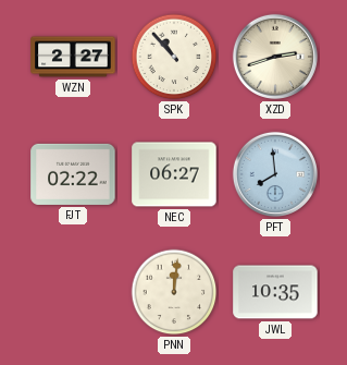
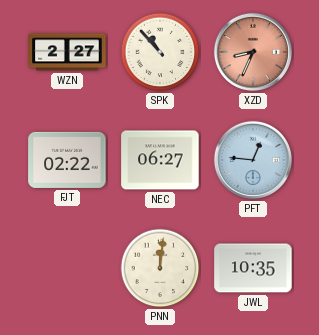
XZD: 2:42 -> 8:34 (253, 52)
XZD dial: cream -> salmon (253, 52)
PFT: 7:59 -> 12:46 (253, 160)
